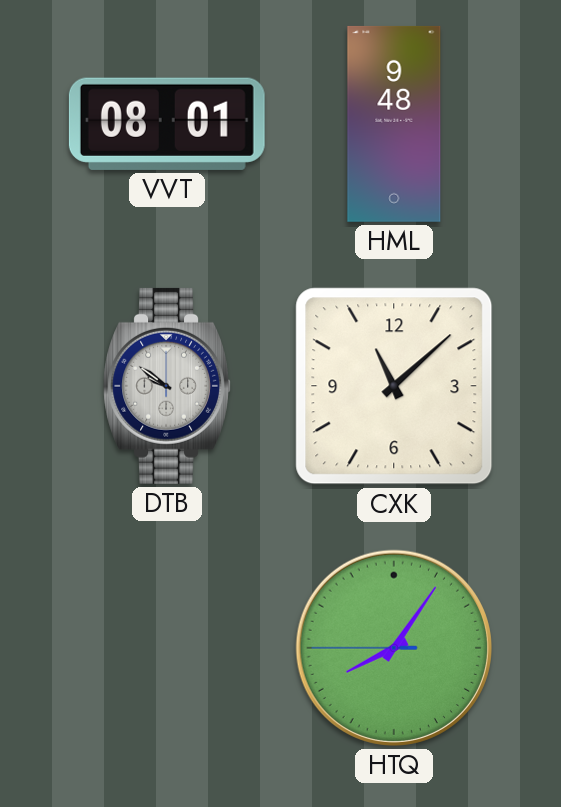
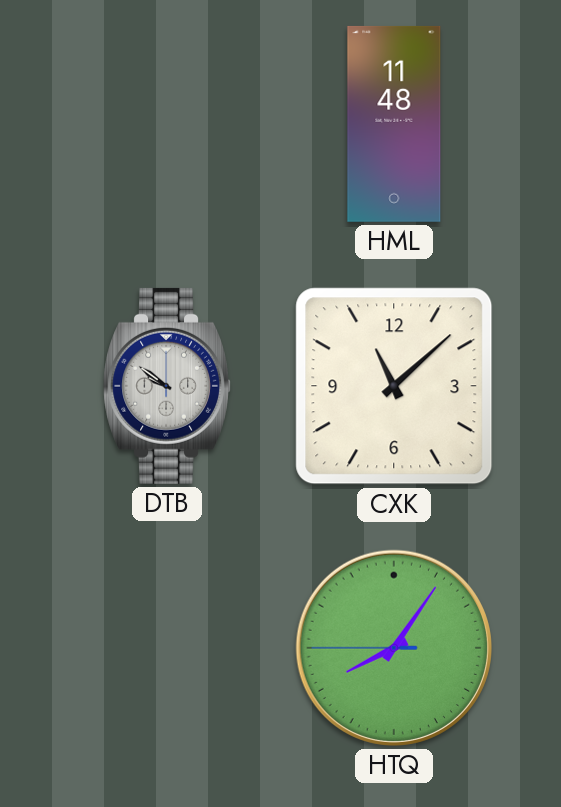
VVT: 08:01 -> none (167, 124)
HML: 9:48 -> 11:48 (394, 124)
